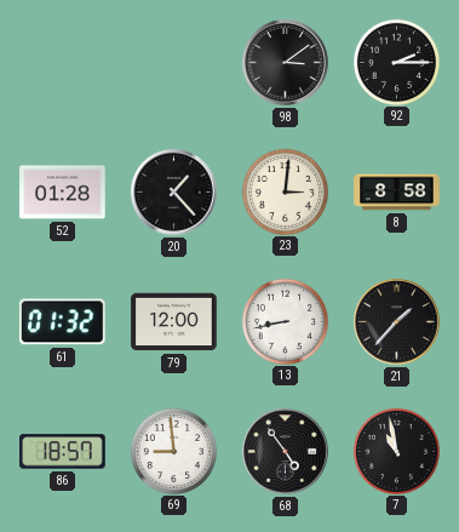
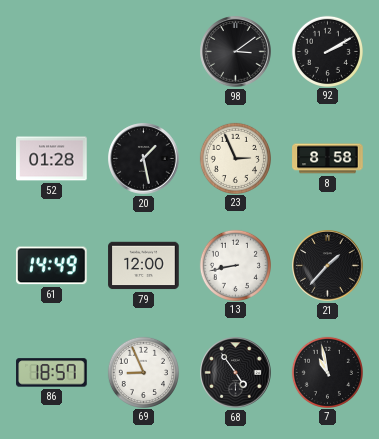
92: 2:15 -> 2:10 (327, 51)
20: 1:23 -> 1:28 (144, 159)
23: 3:01 -> 2:56 (235, 158)
61: 01:32 -> 14:49 (52, 266)
69: 8:59 -> 8:56 (143, 372)
